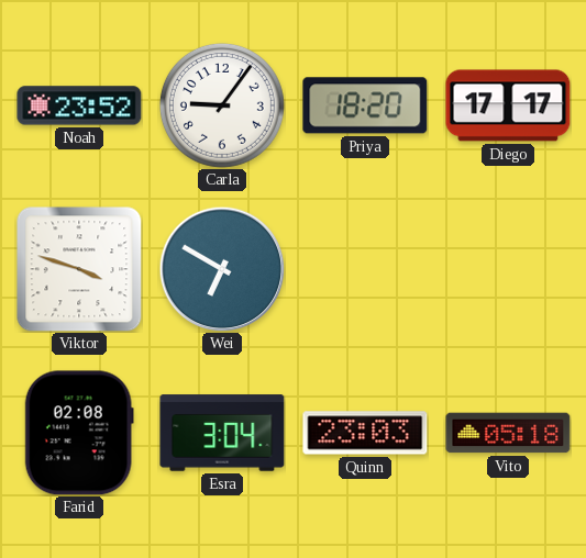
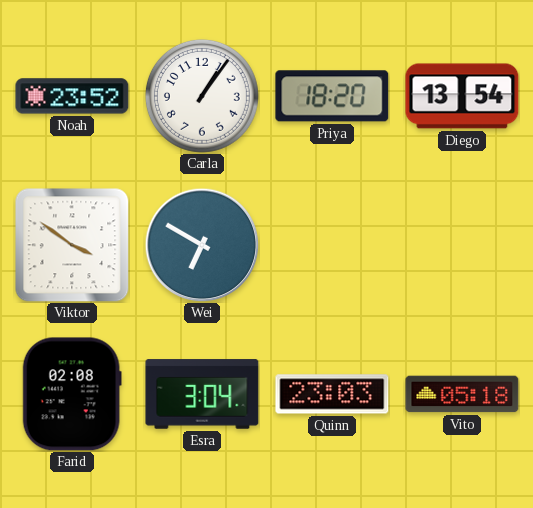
Carla: 9:06 -> 1:06 (202, 96)
Diego: 17:17 -> 13:54 (462, 96)
Viktor: 3:48 -> 3:51 (72, 245)
